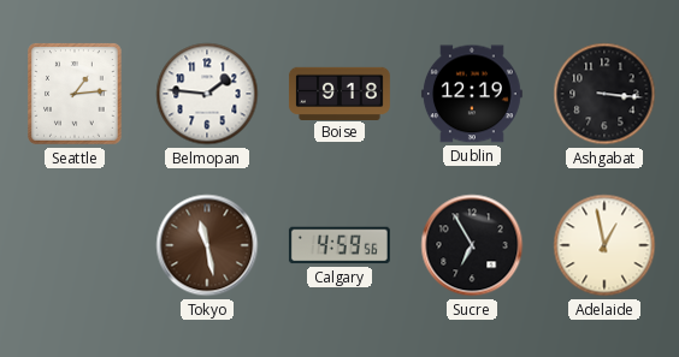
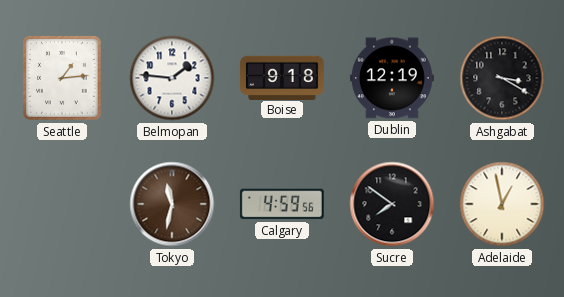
Ashgabat: 3:16 -> 3:20 (502, 78)
Tokyo: 11:28 -> 11:32 (172, 204)
Sucre: 6:55 -> 7:51 (392, 204)
